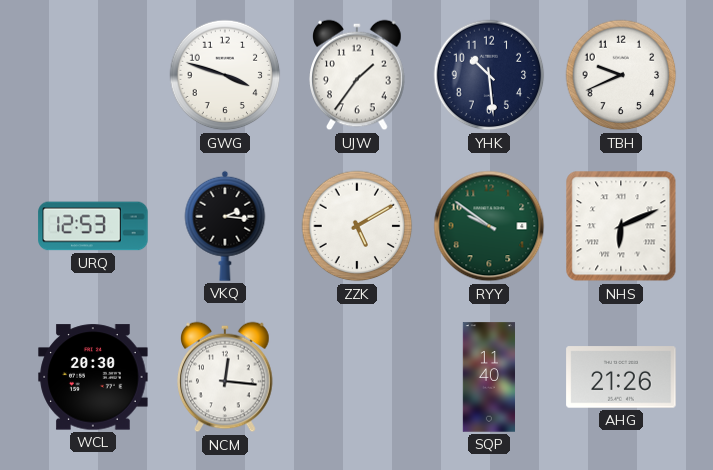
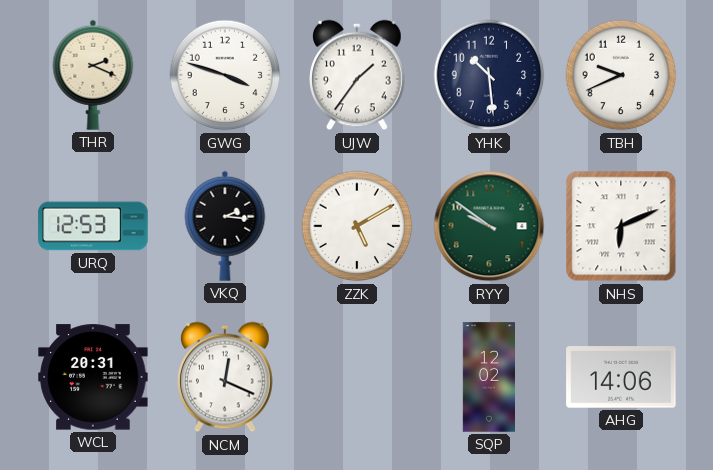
THR: none -> 2:19 (93, 75)
WCL: 20:30 -> 20:31 (93, 377)
NCM: 12:16 -> 12:19 (225, 377)
SQP: 11:40 -> 12:02 (488, 377)
AHG: 21:26 -> 14:06 (621, 377)
